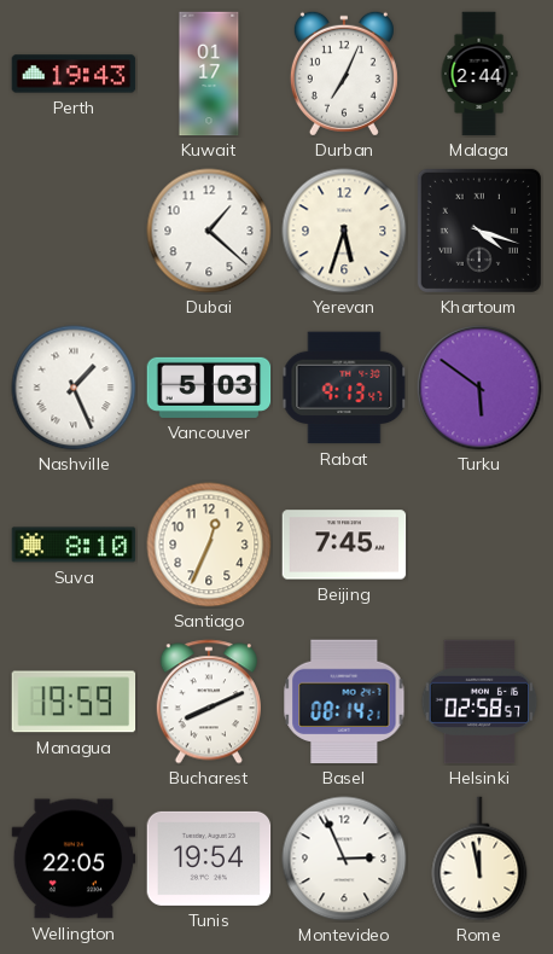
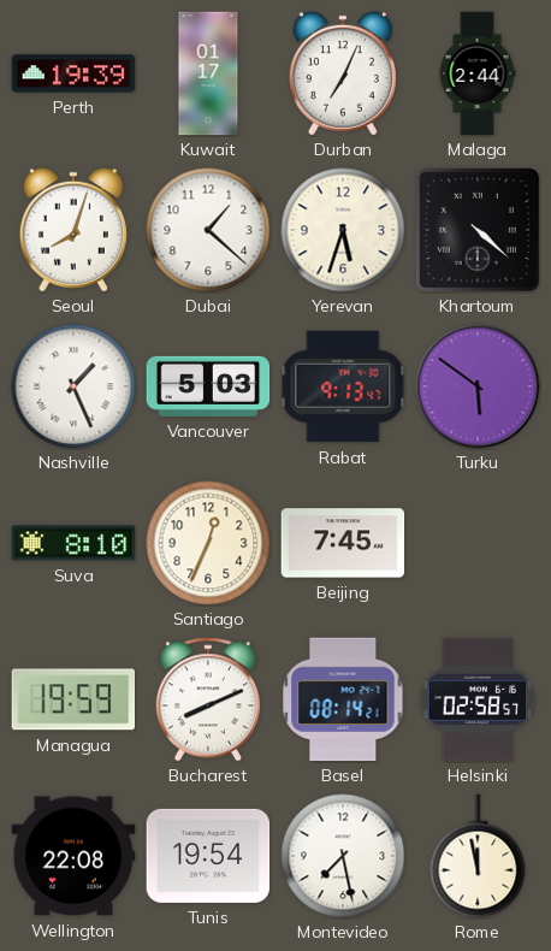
Perth: 19:43 -> 19:39 (73, 73)
Seoul: none -> 8:03 (73, 230)
Khartoum: 4:18 -> 4:22 (478, 230)
Wellington: 22:05 -> 22:08 (73, 856)
Montevideo: 2:56 -> 7:28 (343, 856)
